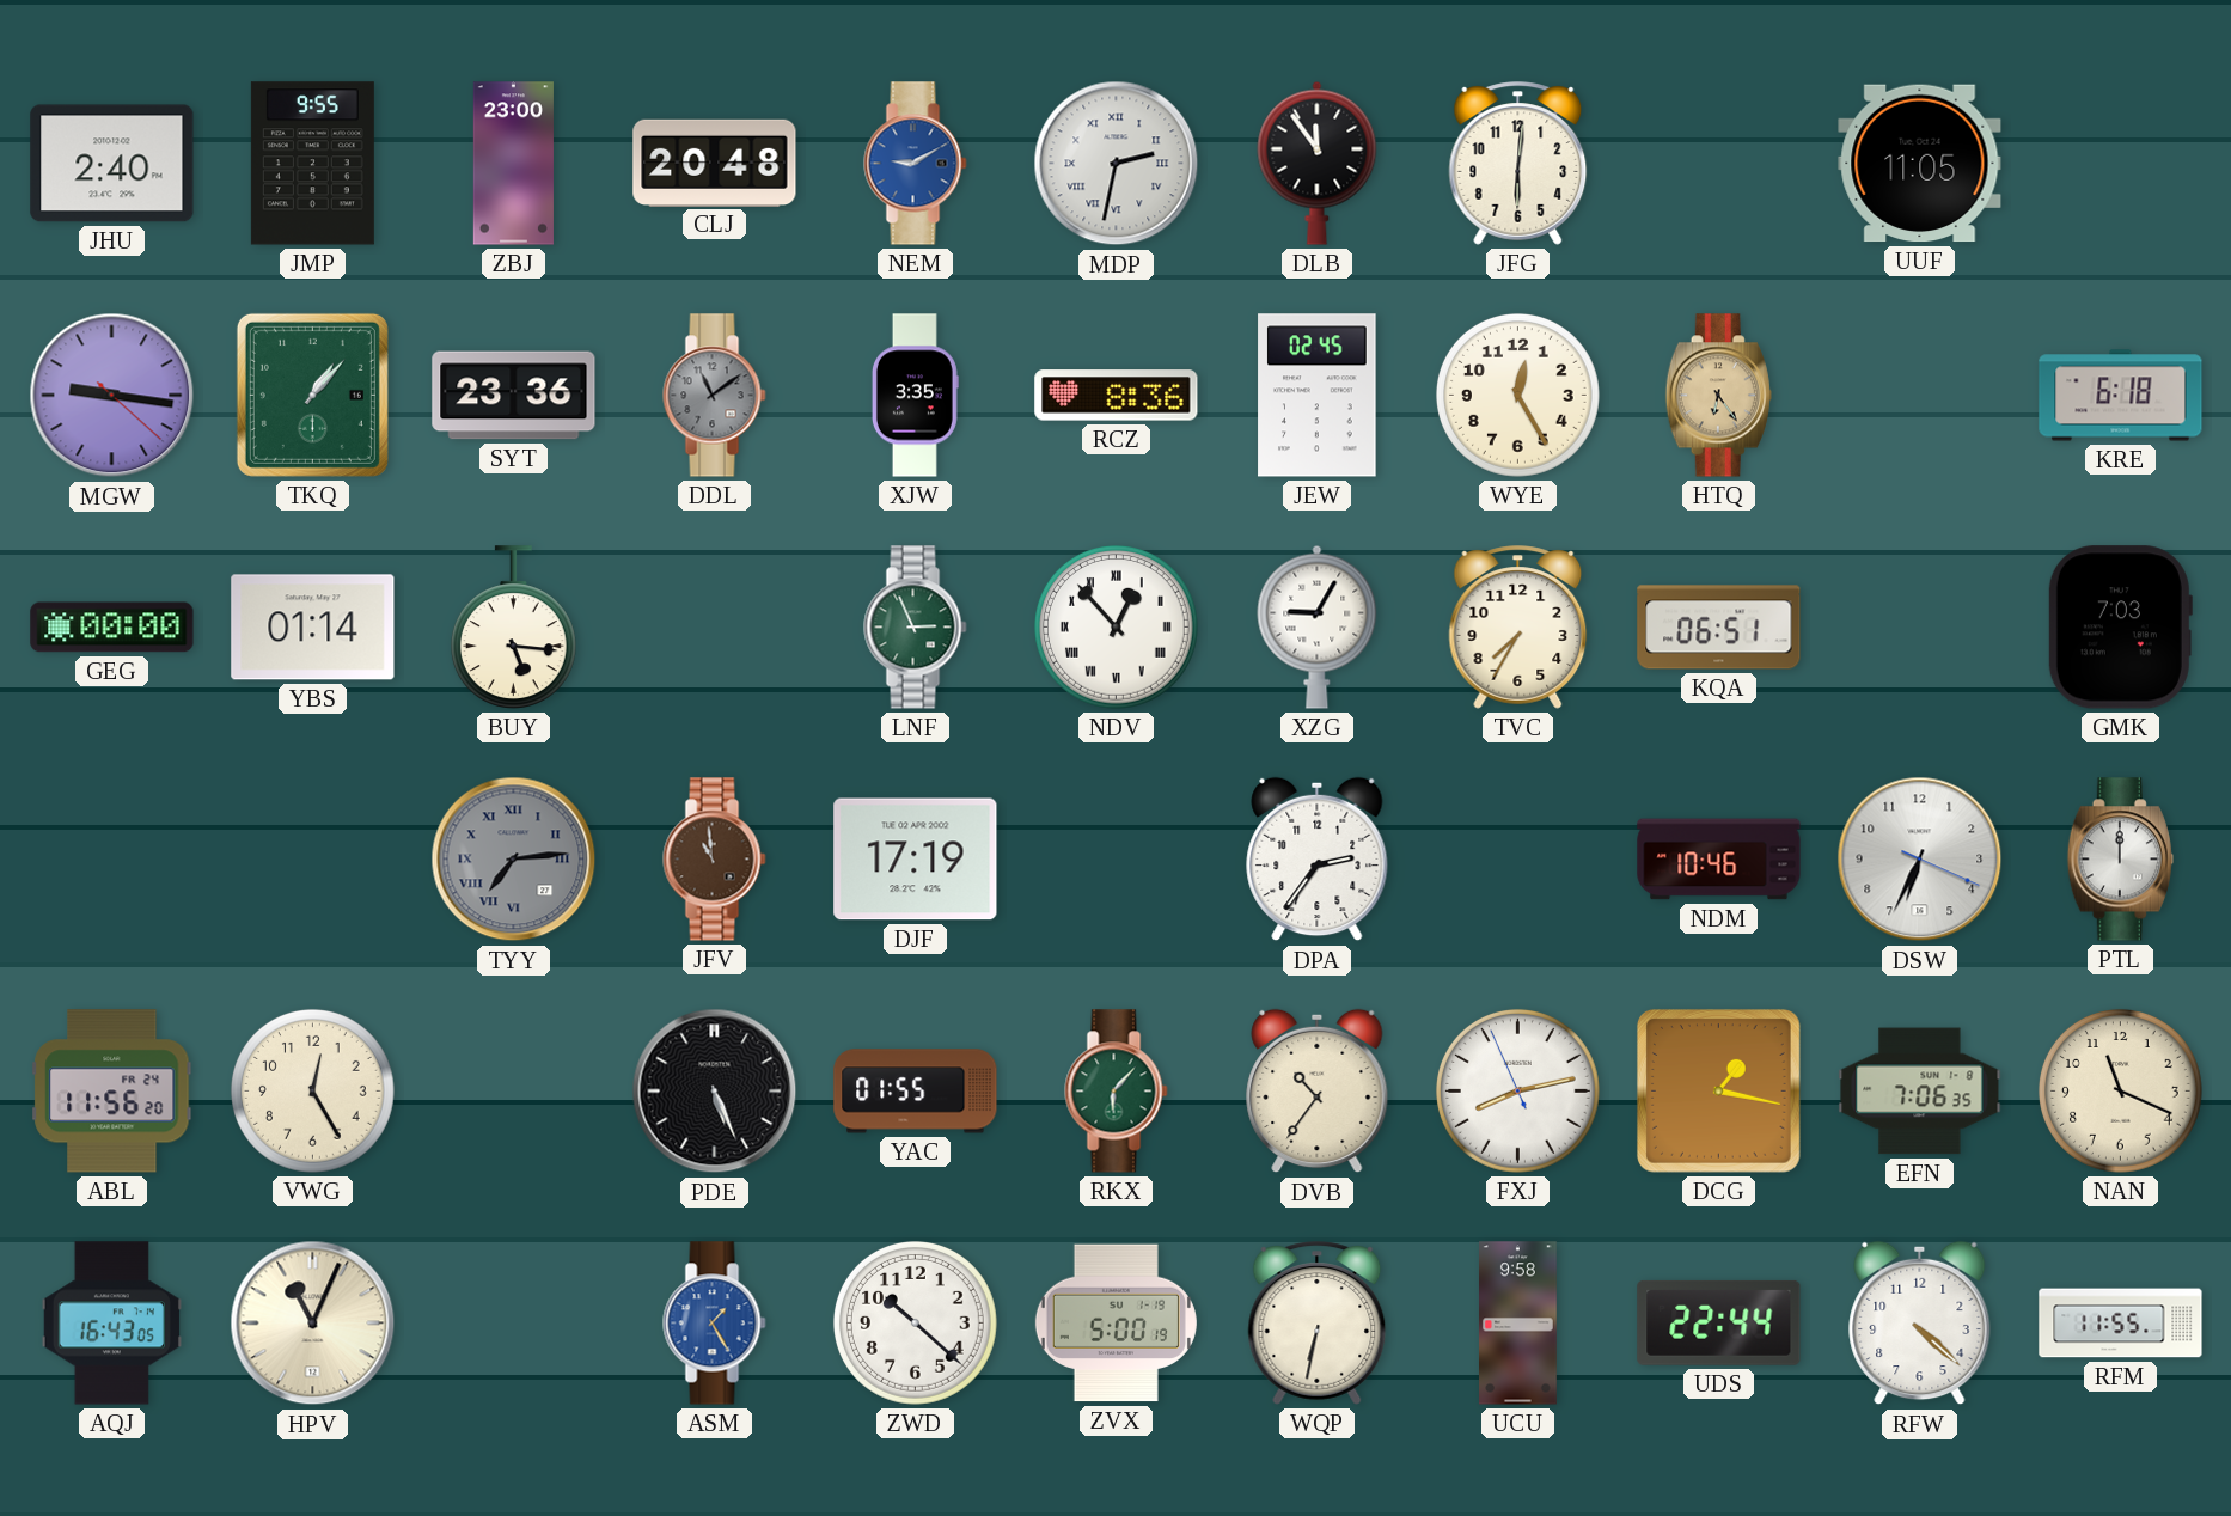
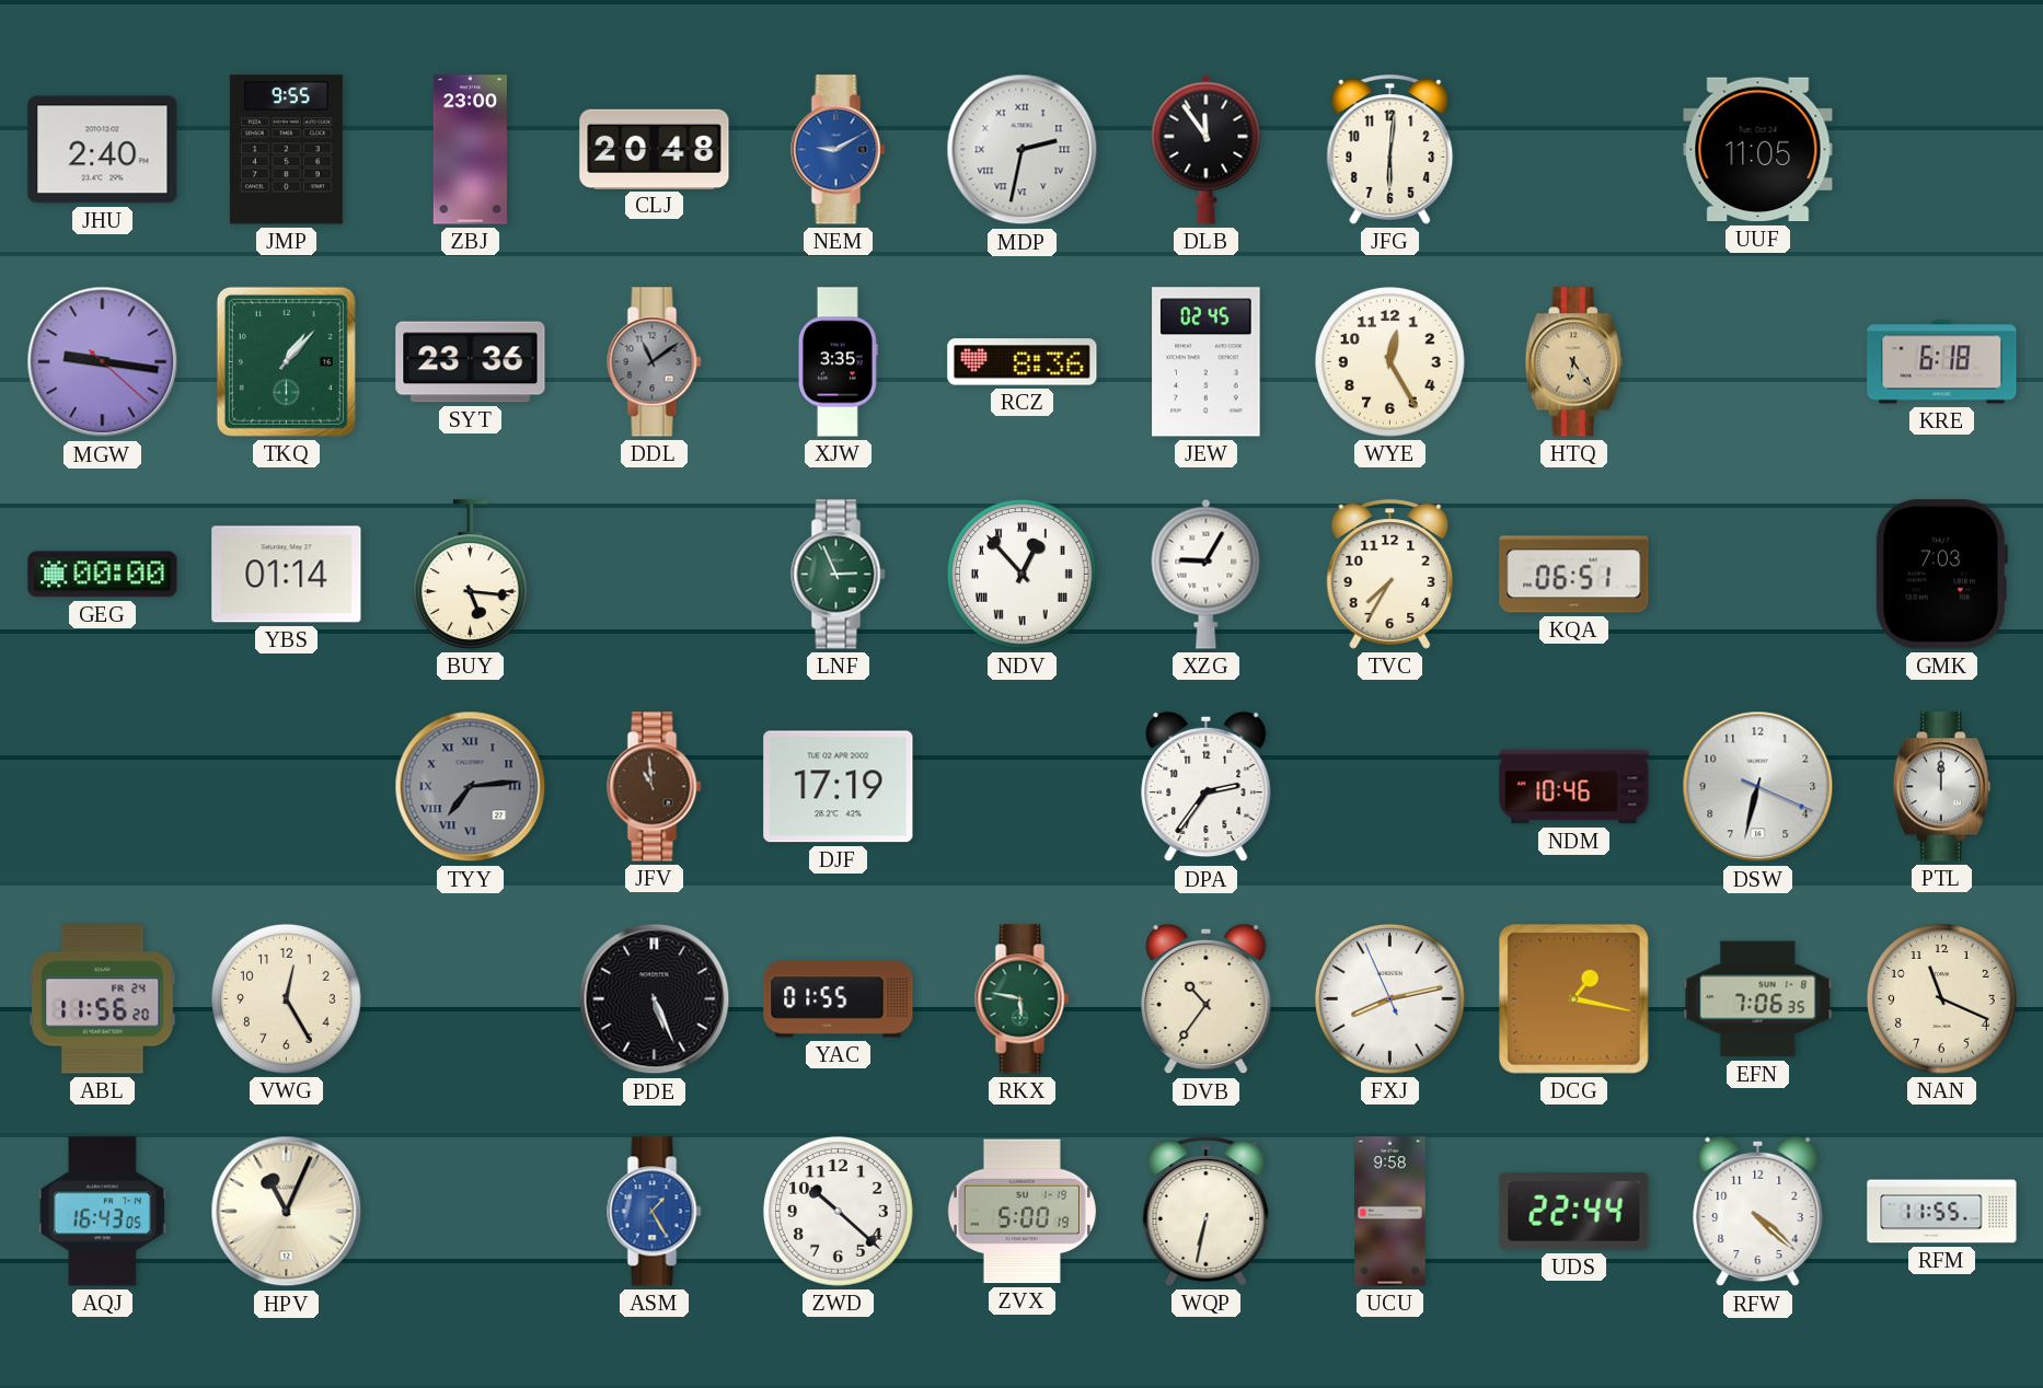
DSW: 6:34 -> 6:32 (1758, 787)
RKX: 6:07 -> 5:47 (1023, 999)
